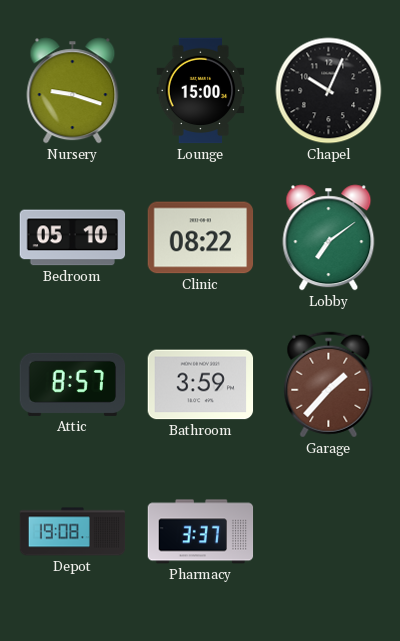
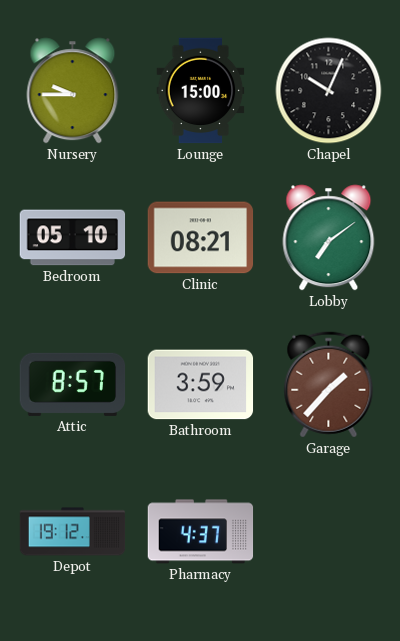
Nursery: 9:18 -> 9:45 (73, 91)
Clinic: 08:22 -> 08:21 (201, 238)
Depot: 19:08 -> 19:12 (73, 532)
Pharmacy: 3:37 -> 4:37 (201, 532)
